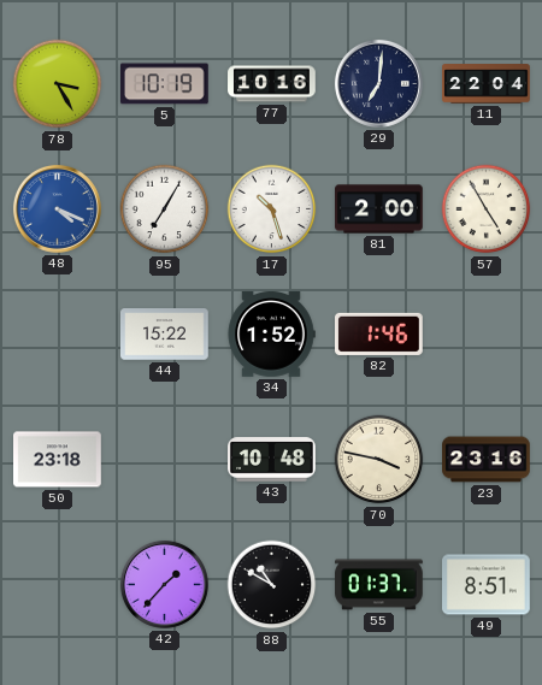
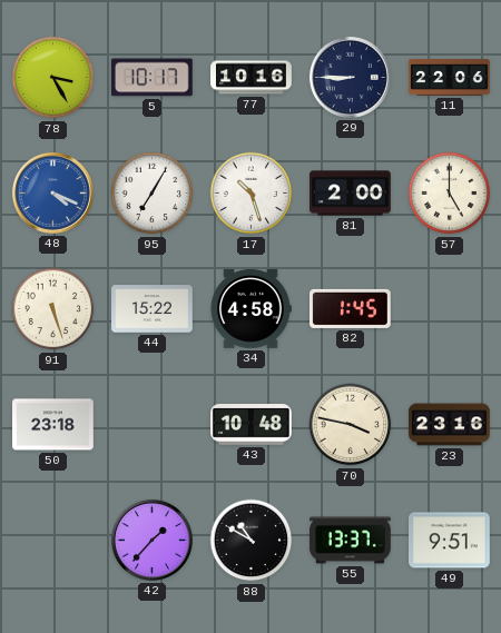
5: 10:19 -> 10:17 (153, 78)
29: 7:01 -> 8:45 (350, 77)
11: 22:04 -> 22:06 (450, 78)
57: 4:55 -> 5:00 (450, 194)
91: none -> 5:27 (53, 309)
34: 1:52 -> 4:58 (250, 309)
82: 1:46 -> 1:45 (351, 308)
55: 01:37 -> 13:37 (351, 541)
49: 8:51 -> 9:51 (450, 541)
